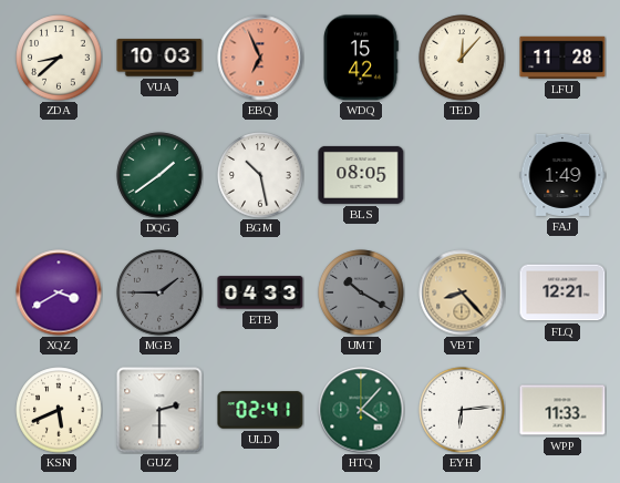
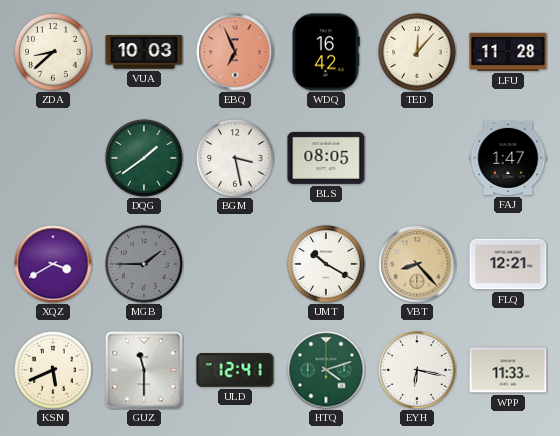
WDQ: 15:42 -> 16:42 (326, 52)
BGM: 10:28 -> 3:28 (235, 158)
FAJ: 1:49 -> 1:47 (508, 158)
ETB: 04:33 -> none (260, 292)
UMT dial: grey -> white (326, 264)
GUZ: 2:30 -> 11:30 (144, 370)
ULD: 02:41 -> 12:41 (235, 370)
HTQ: 4:07 -> 4:12 (326, 370)
EYH: 6:14 -> 6:17 (417, 370)
